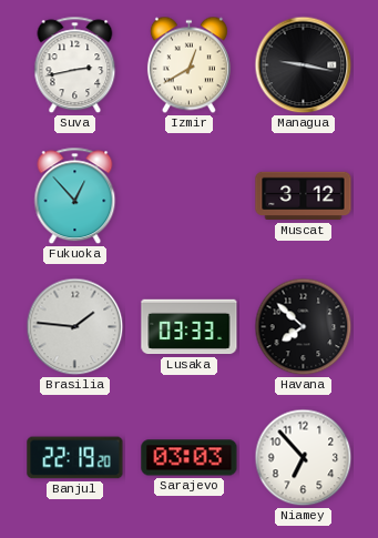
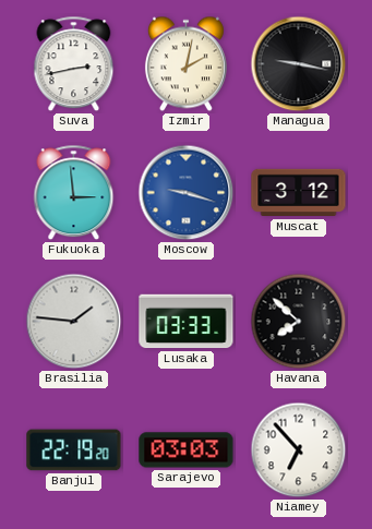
Izmir: 12:40 -> 2:02 (185, 64)
Fukuoka: 12:53 -> 2:59 (74, 193)
Moscow: none -> 9:18 (187, 193)
